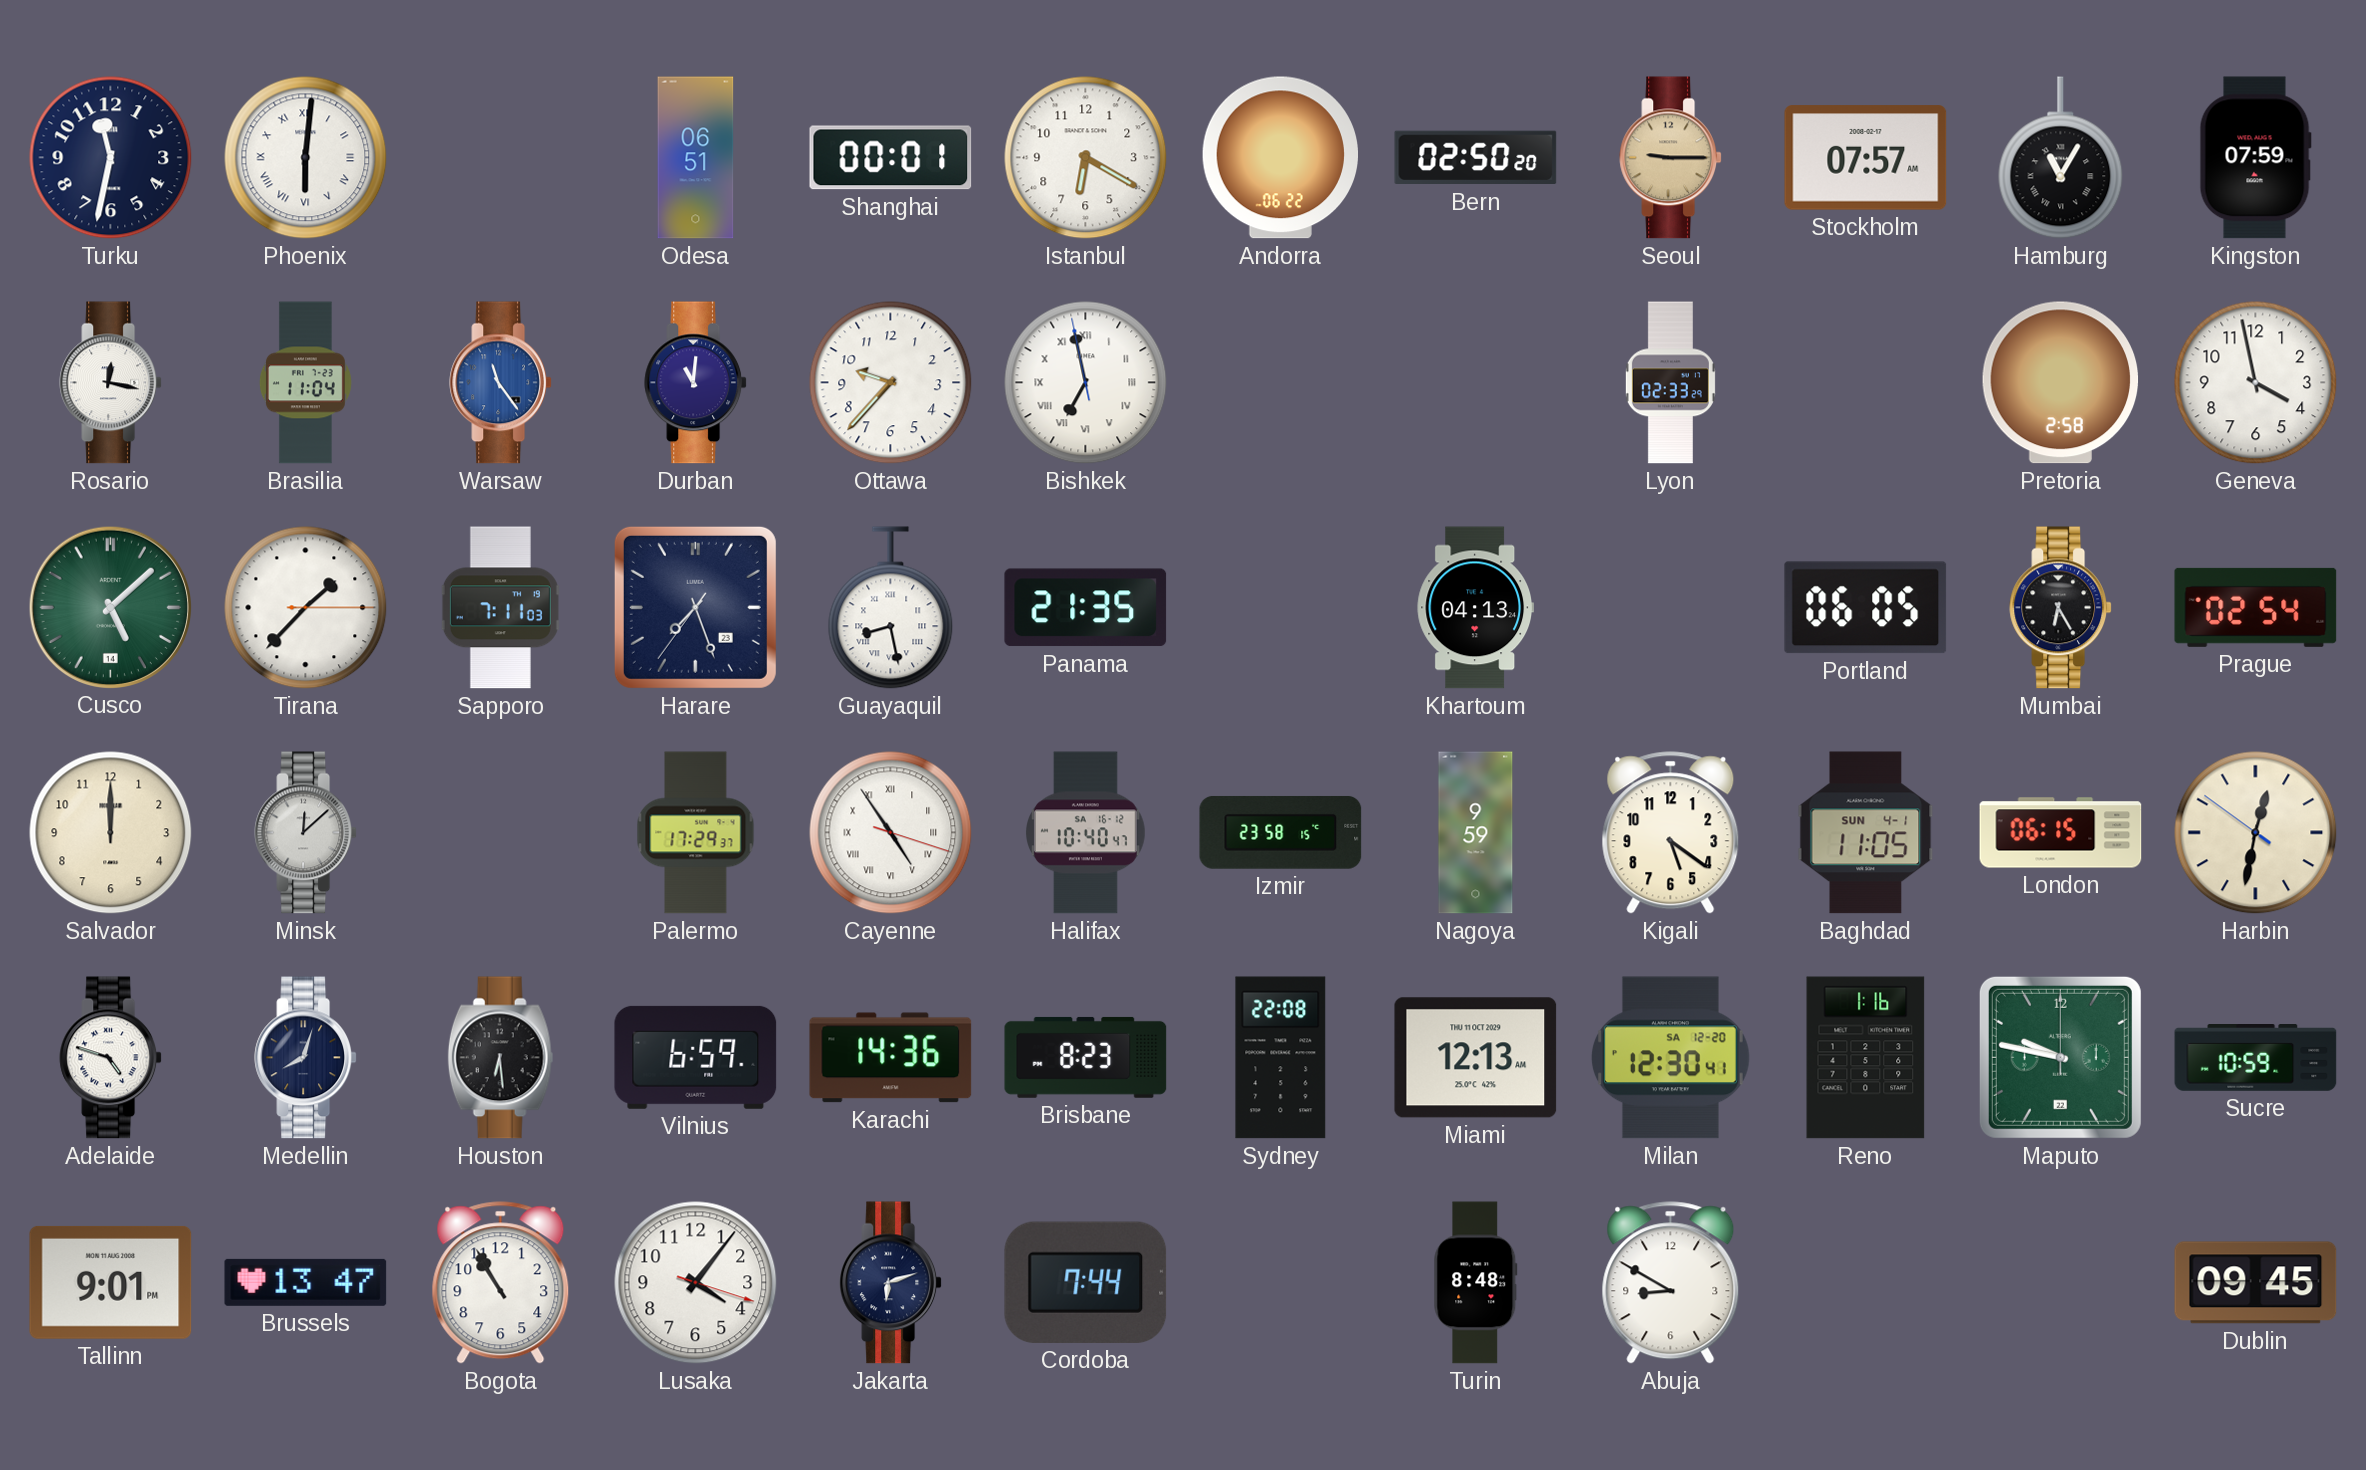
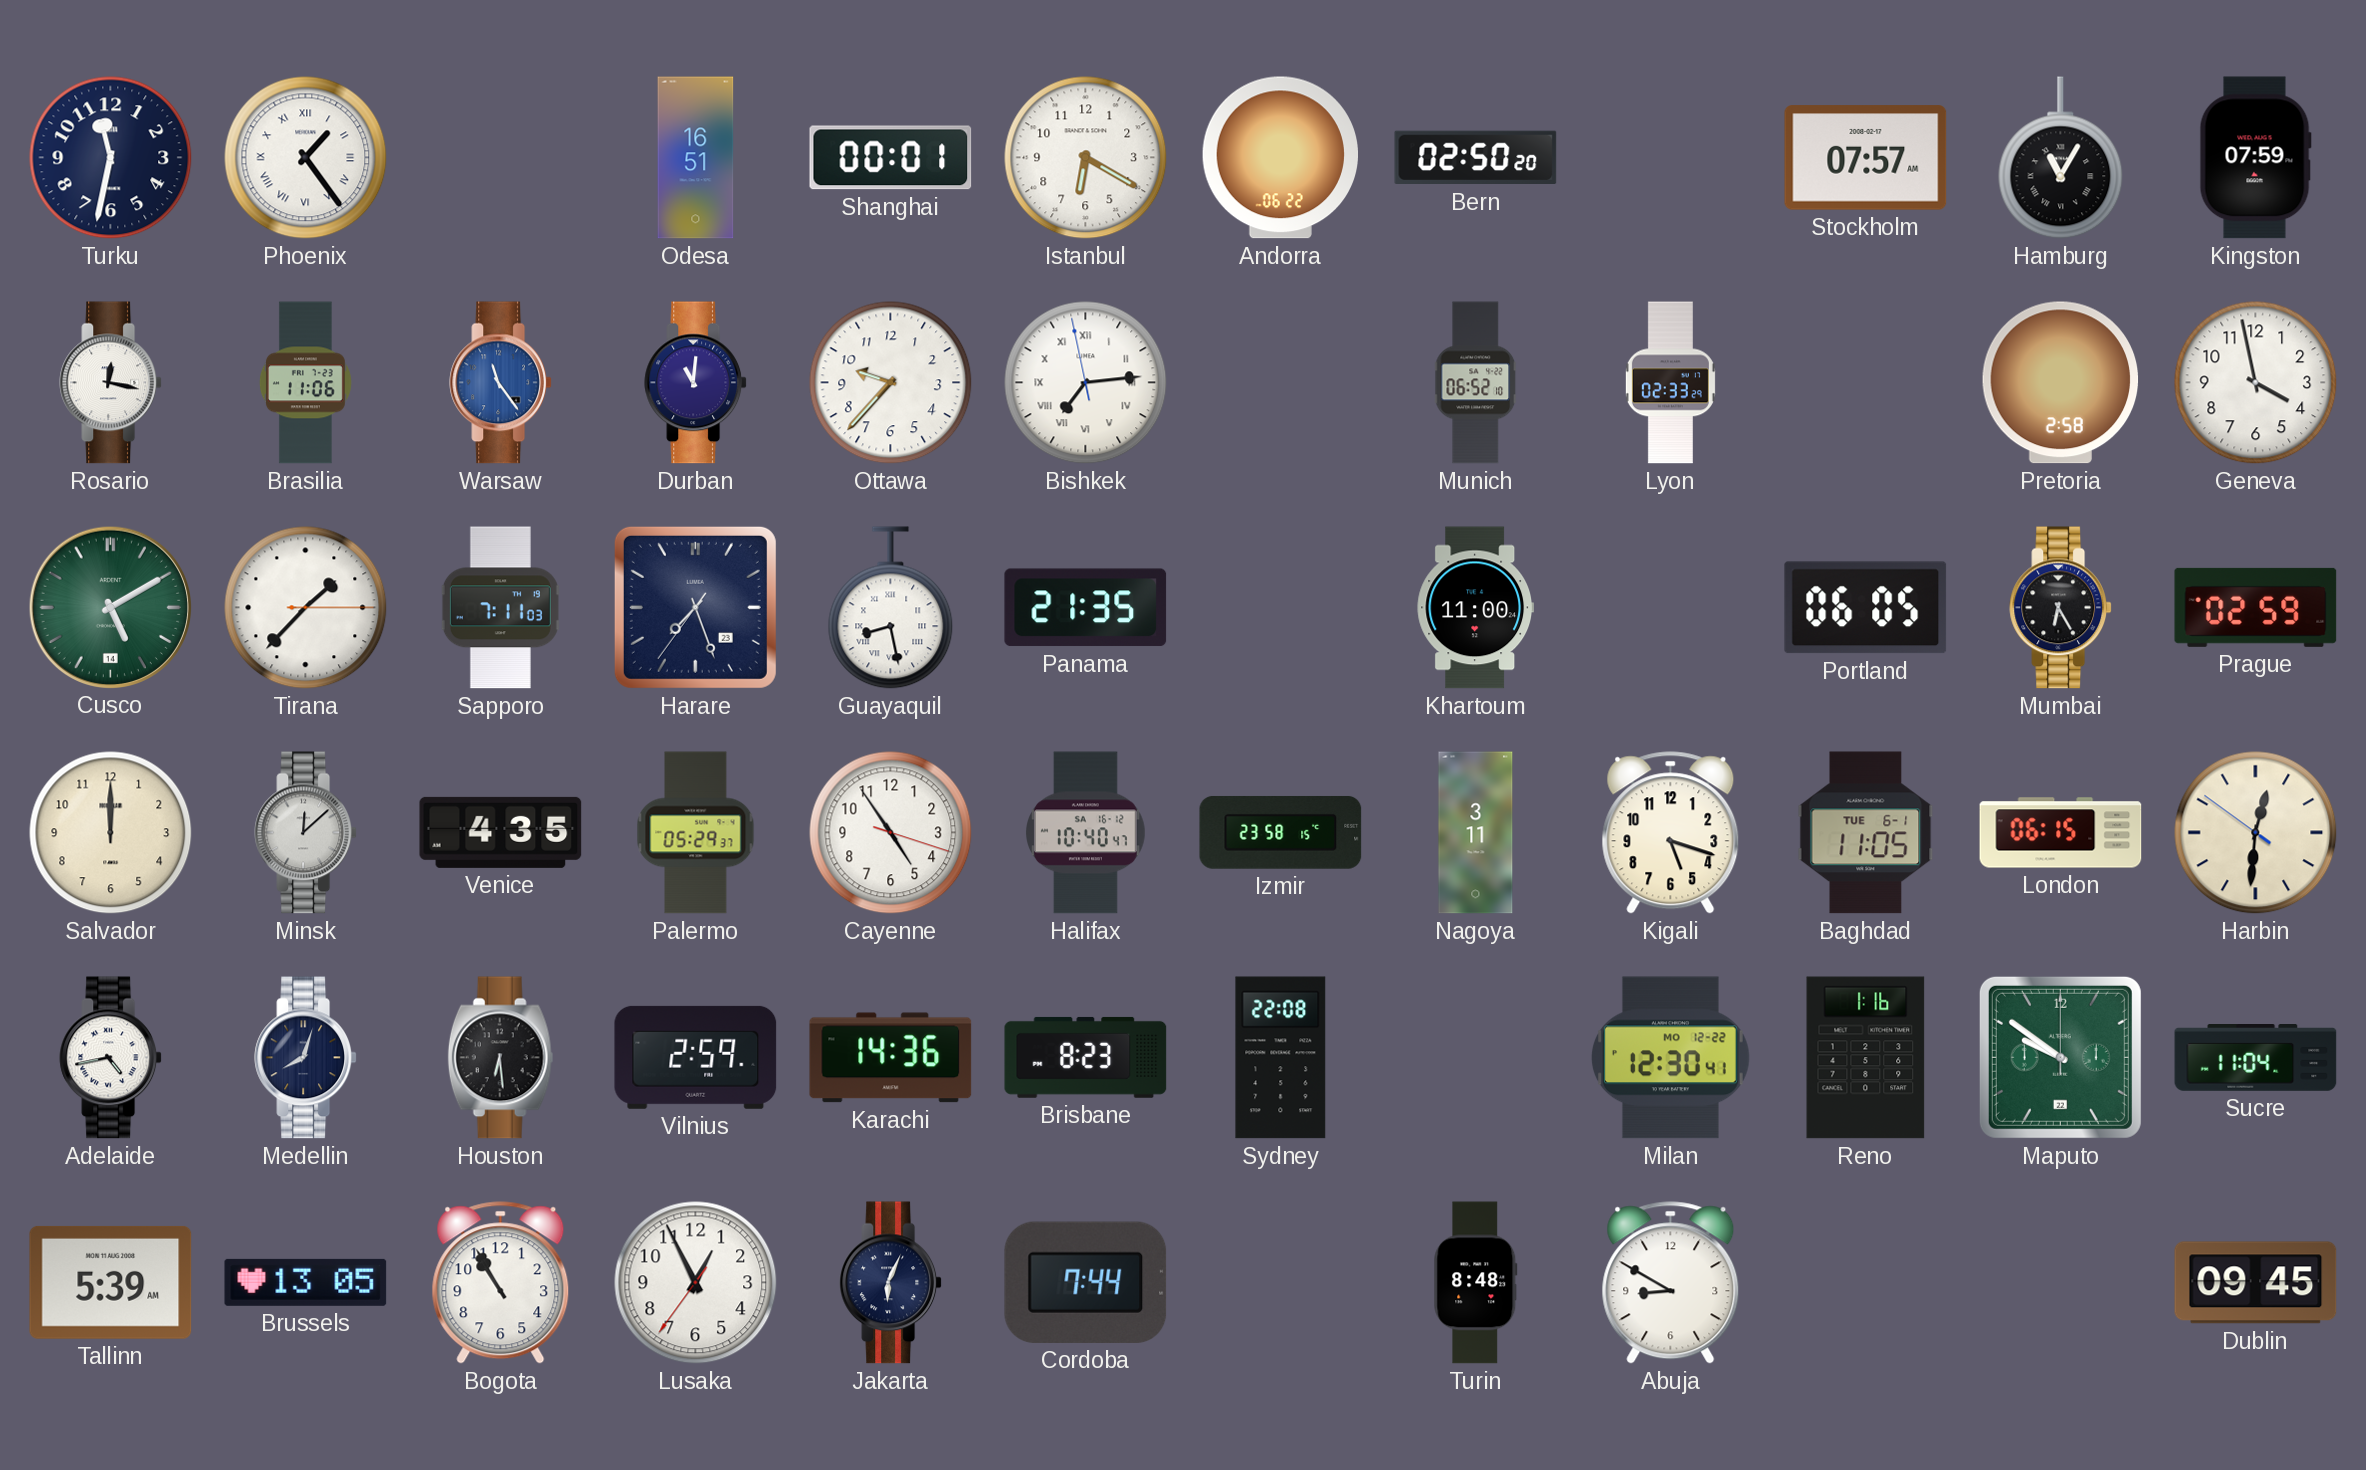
Phoenix: 6:01 -> 1:24 (306, 158)
Odesa: 06:51 -> 16:51 (696, 158)
Seoul: 9:15 -> none (1671, 158)
Brasilia: 11:04 -> 11:06 (305, 383)
Bishkek: 6:57 -> 7:13 (1086, 383)
Munich: none -> 06:52 (1476, 383)
Cusco: 5:08 -> 5:10 (110, 607)
Khartoum: 04:13 -> 11:00 (1475, 608)
Prague: 02:54 -> 02:59 (2256, 607)
Venice: none -> 4:35 (501, 832)
Palermo: 17:29 -> 05:29 (696, 833)
Cayenne numerals: Roman -> Arabic (891, 833)
Nagoya: 9:59 -> 3:11 (1476, 833)
Kigali: 5:21 -> 5:18 (1671, 833)
Baghdad date: SUN 4-1 -> TUE 6-1 (1866, 833)
Harbin: 12:31 -> 12:30 (2256, 833)
Adelaide: 4:48 -> 4:43 (111, 1058)
Vilnius: 6:59 -> 2:59 (696, 1057)
Miami: 12:13 -> none (1476, 1058)
Milan date: SA 12-20 -> MO 12-22 (1670, 1058)
Maputo: 9:47 -> 9:51 (2060, 1057)
Sucre: 10:59 -> 11:04 (2256, 1058)
Tallinn: 9:01 -> 5:39 (111, 1282)
Brussels: 13:47 -> 13:05 (306, 1282)
Lusaka: 4:06 -> 12:55 (696, 1283)
Jakarta: 6:12 -> 6:04 (891, 1283)
